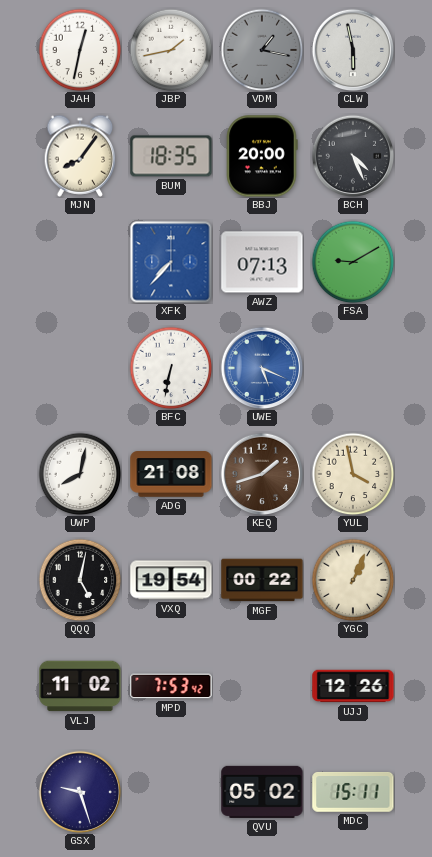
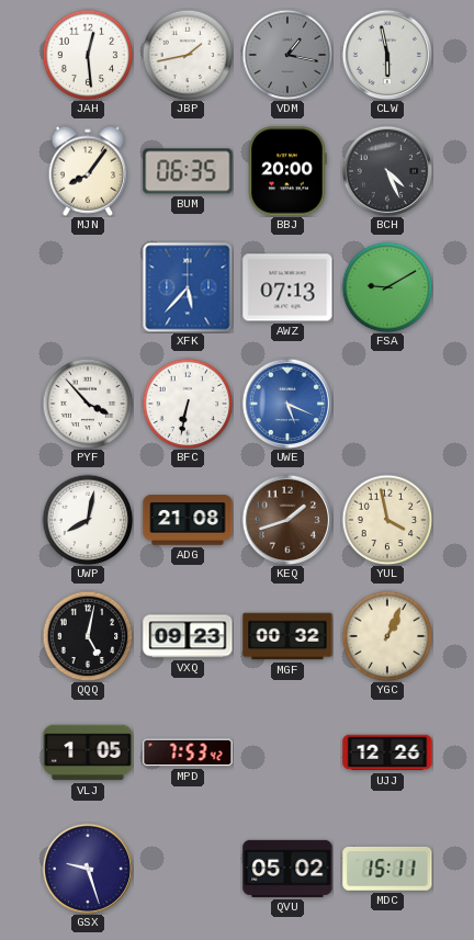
JAH: 12:32 -> 12:29 (88, 55)
BUM: 18:35 -> 06:35 (188, 171)
XFK: 7:37 -> 5:37 (188, 287)
PYF: none -> 3:53 (88, 404)
VXQ: 19:54 -> 09:23 (188, 636)
MGF: 00:22 -> 00:32 (287, 636)
VLJ: 11:02 -> 1:05 (88, 752)
